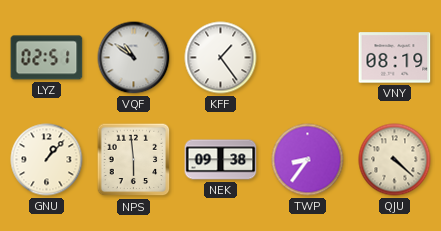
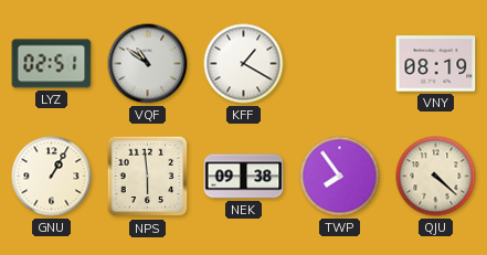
KFF: 1:24 -> 1:20 (244, 64)
GNU: 1:07 -> 1:05 (52, 177)
TWP: 8:36 -> 7:54 (340, 177)
